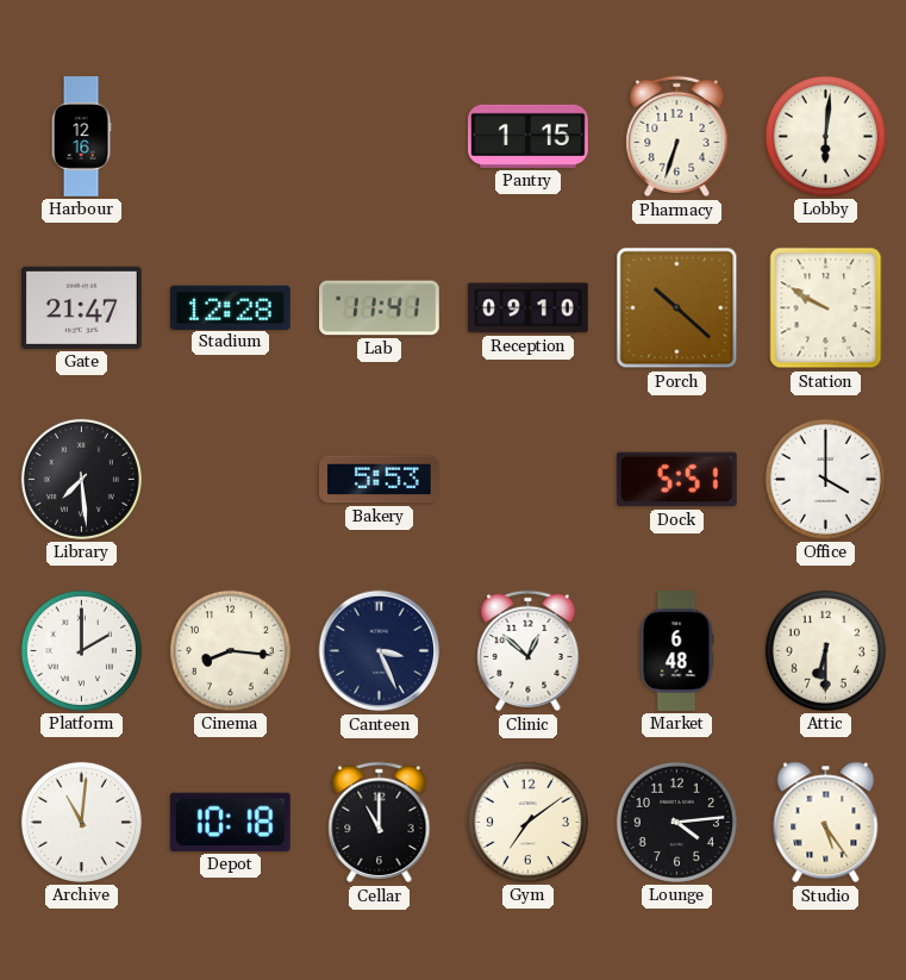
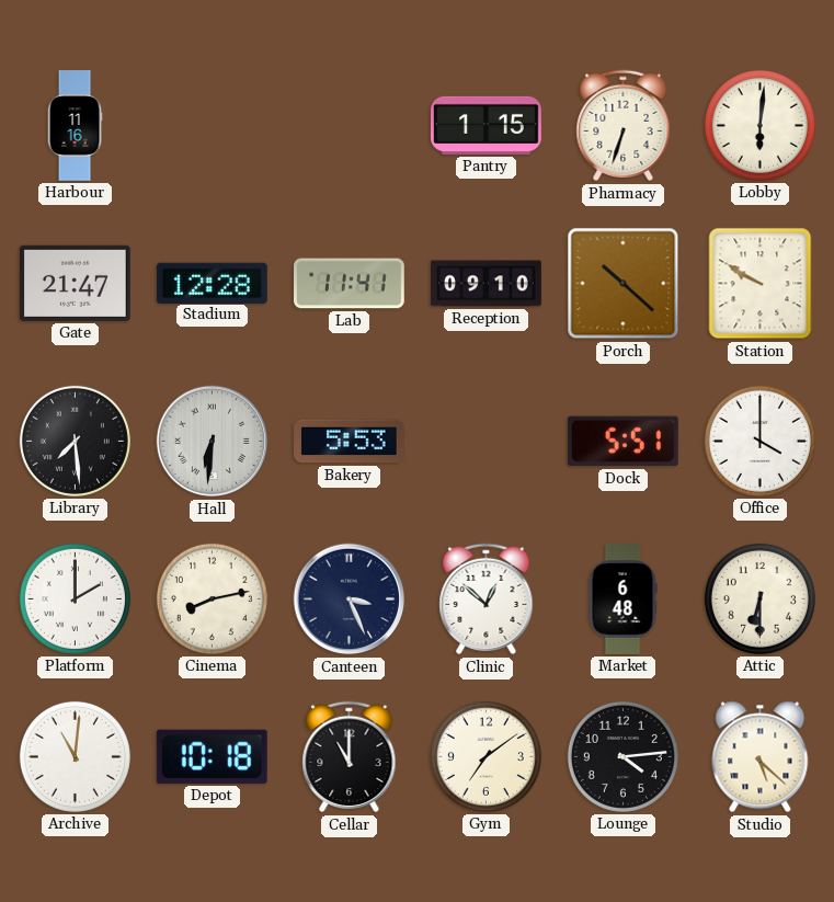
Harbour: 12:16 -> 11:16 (75, 126)
Hall: none -> 6:31 (213, 442)
Cinema: 8:16 -> 8:13 (212, 598)
Studio: 5:24 -> 5:22 (761, 757)
